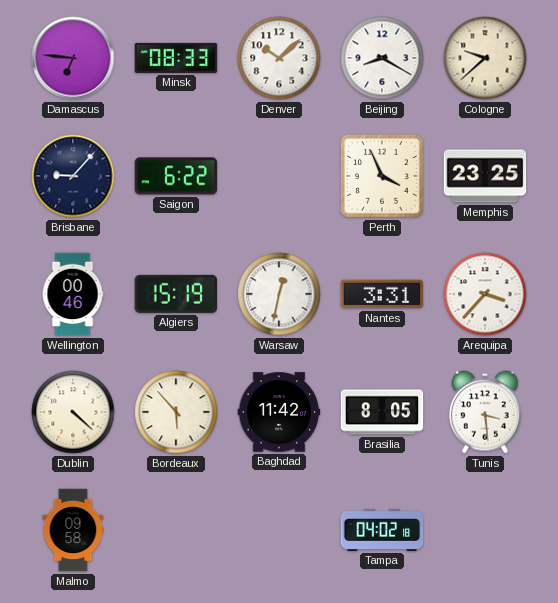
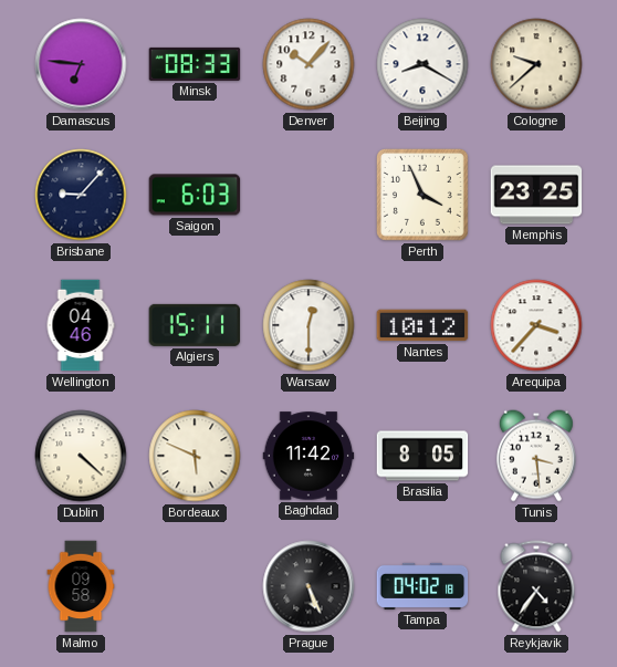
Denver: 10:08 -> 10:07 (308, 64)
Saigon: 6:22 -> 6:03 (195, 195)
Wellington: 00:46 -> 04:46 (81, 325)
Algiers: 15:19 -> 15:11 (195, 325)
Warsaw: 12:32 -> 12:30 (308, 325)
Nantes: 3:31 -> 10:12 (422, 325)
Bordeaux: 5:53 -> 5:49 (195, 456)
Prague: none -> 5:26 (308, 586)
Reykjavik: none -> 4:36 (536, 586)
